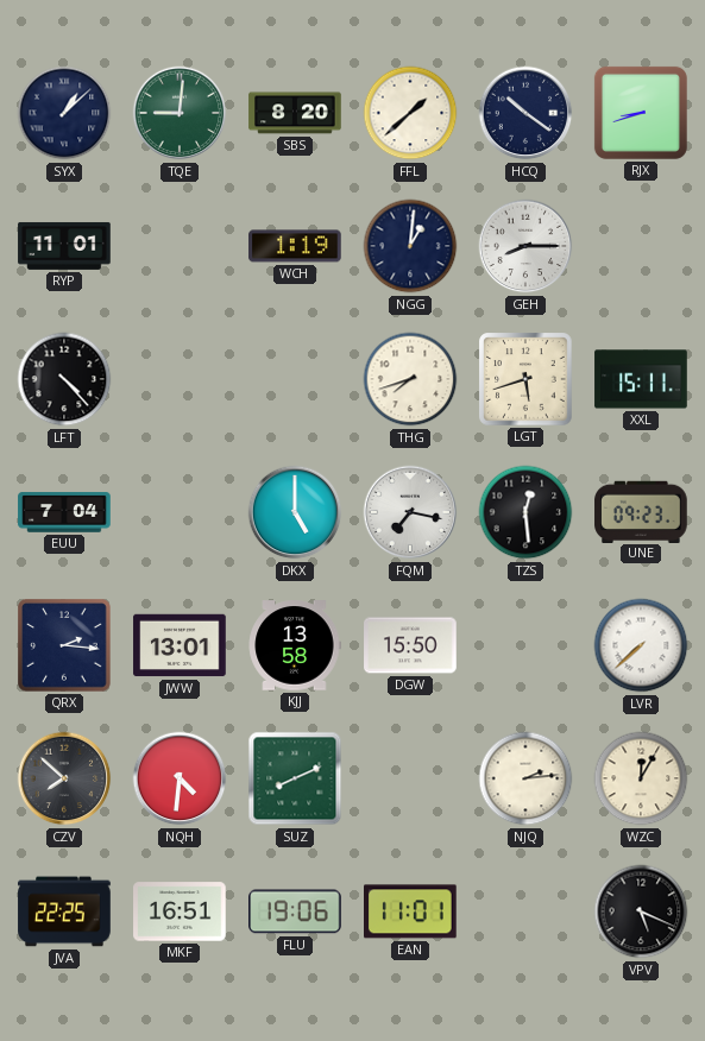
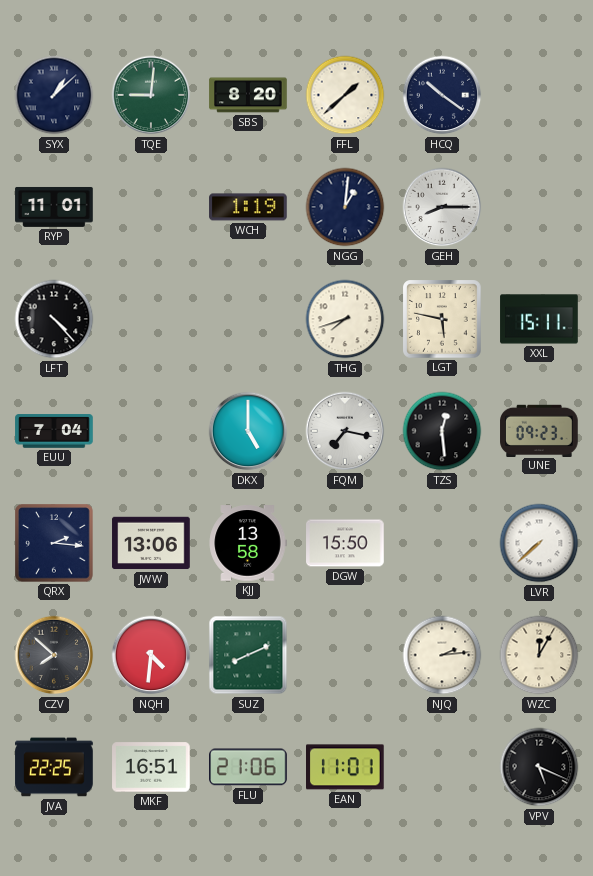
RJX: 8:42 -> none (641, 113)
LGT: 5:42 -> 5:47 (442, 319)
JWW: 13:01 -> 13:06 (151, 543)
FLU: 19:06 -> 21:06 (248, 767)
